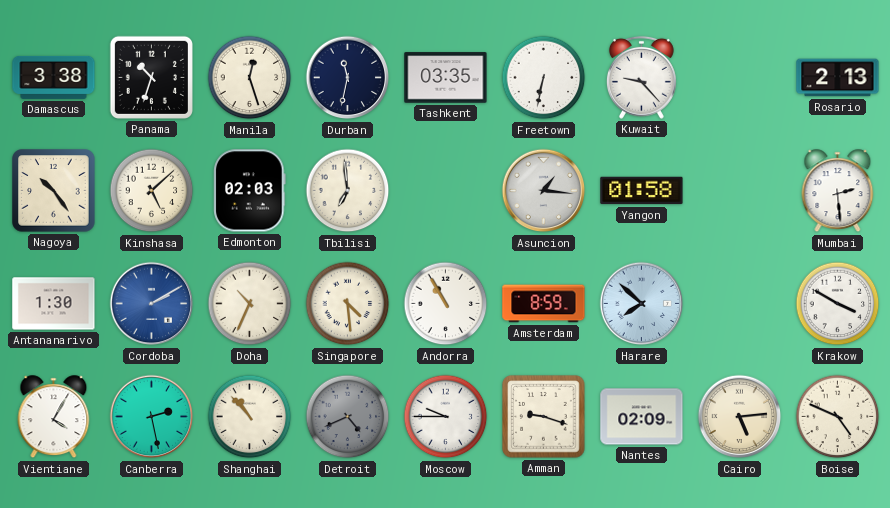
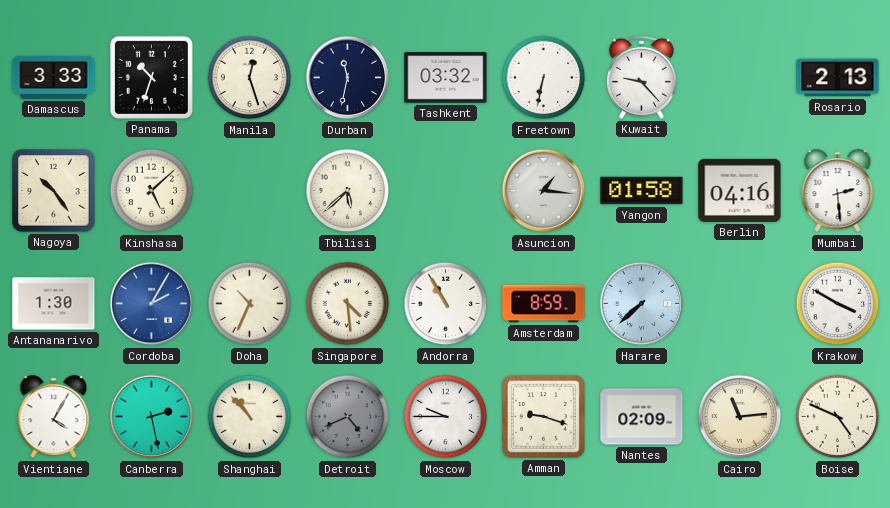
Damascus: 3:38 -> 3:33 (54, 77)
Tashkent: 03:35 -> 03:32 (446, 78)
Edmonton: 02:03 -> none (250, 191)
Tbilisi: 6:59 -> 5:38 (348, 191)
Berlin: none -> 04:16 (740, 190)
Cordoba: 2:10 -> 2:05 (152, 304)
Harare: 7:52 -> 7:38 (642, 304)
Cairo: 5:14 -> 11:14 (740, 417)
